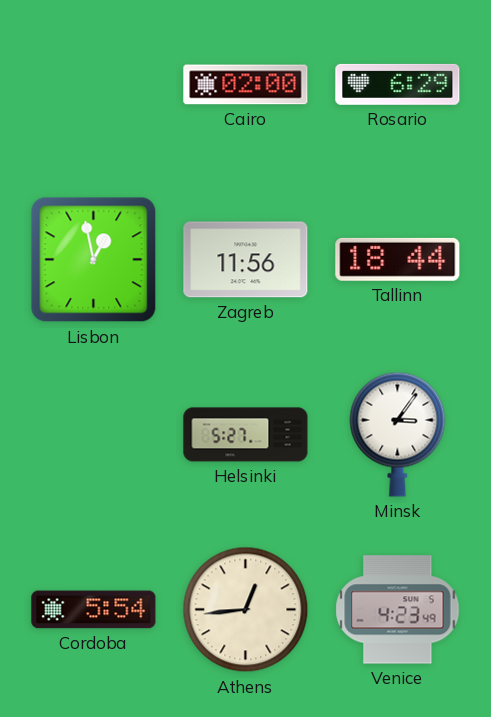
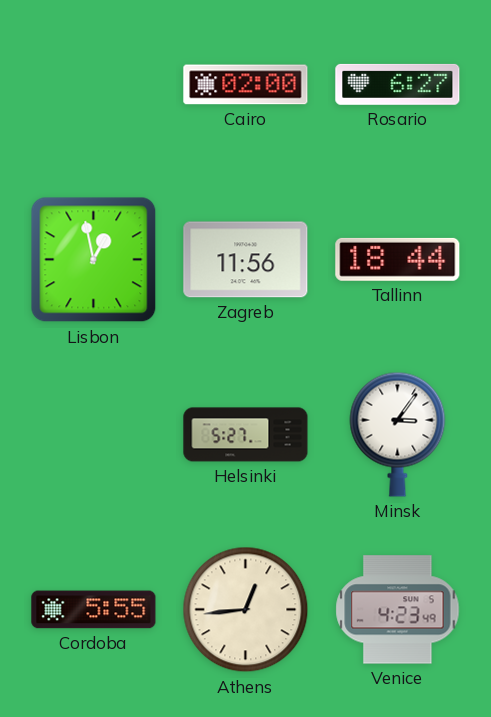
Rosario: 6:29 -> 6:27 (398, 84)
Cordoba: 5:54 -> 5:55 (94, 610)
